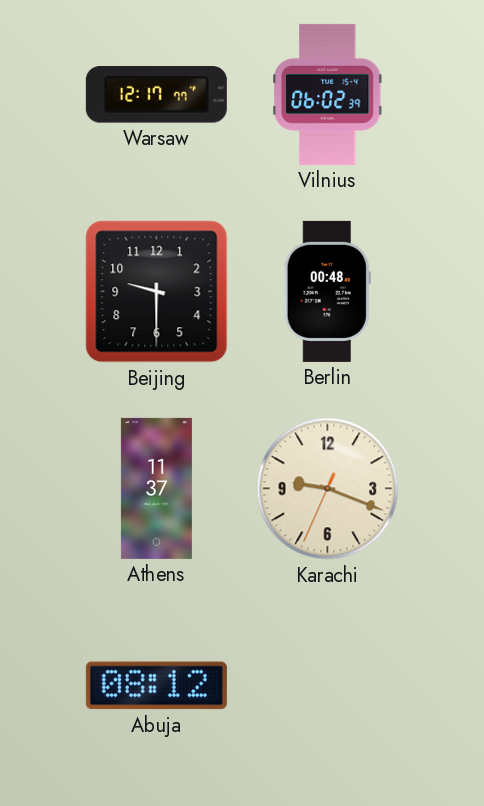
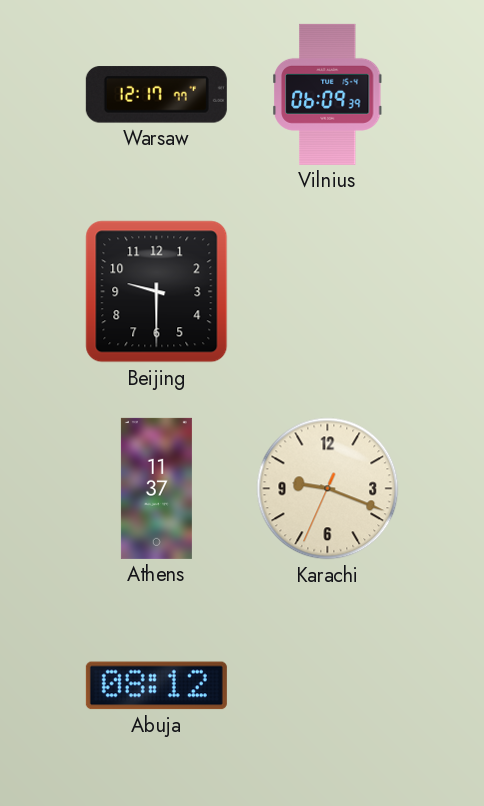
Vilnius: 06:02 -> 06:09 (327, 94)
Berlin: 00:48 -> none (327, 291)
